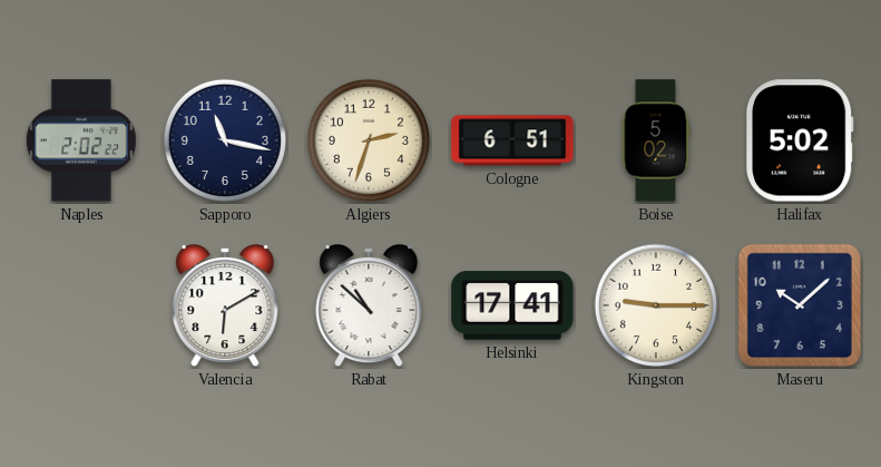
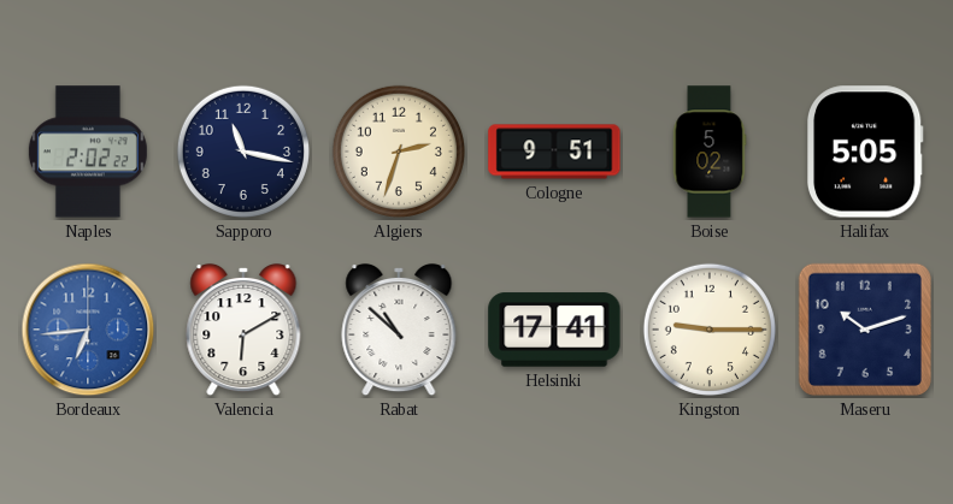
Cologne: 6:51 -> 9:51 (554, 152)
Halifax: 5:02 -> 5:05 (865, 152)
Bordeaux: none -> 6:44 (88, 330)
Maseru: 10:08 -> 10:12 (865, 330)
